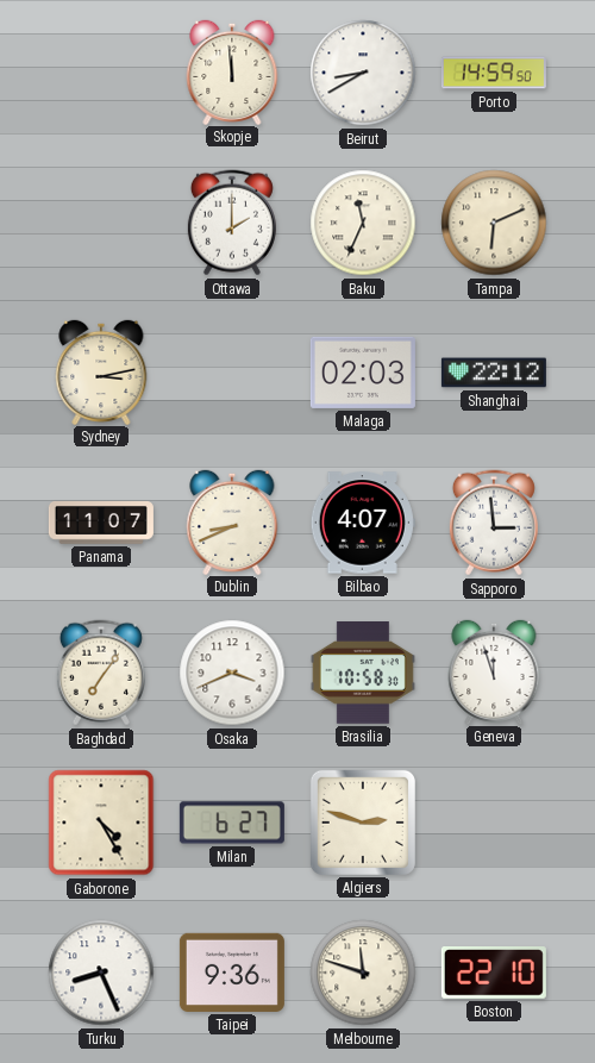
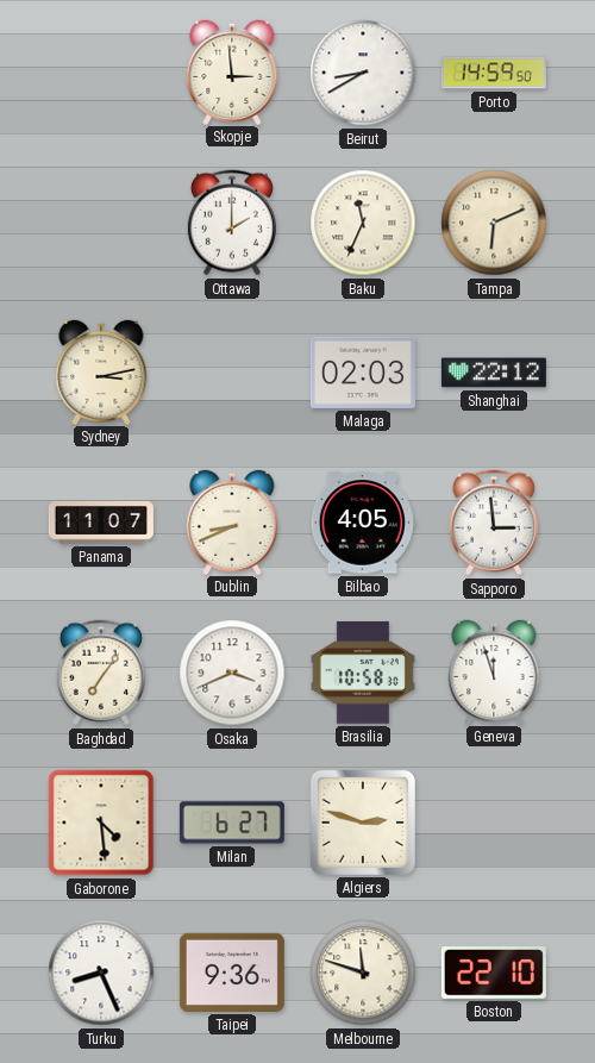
Skopje: 11:59 -> 2:59 (232, 71)
Bilbao: 4:07 -> 4:05 (363, 523)
Gaborone: 4:25 -> 4:29 (101, 823)
